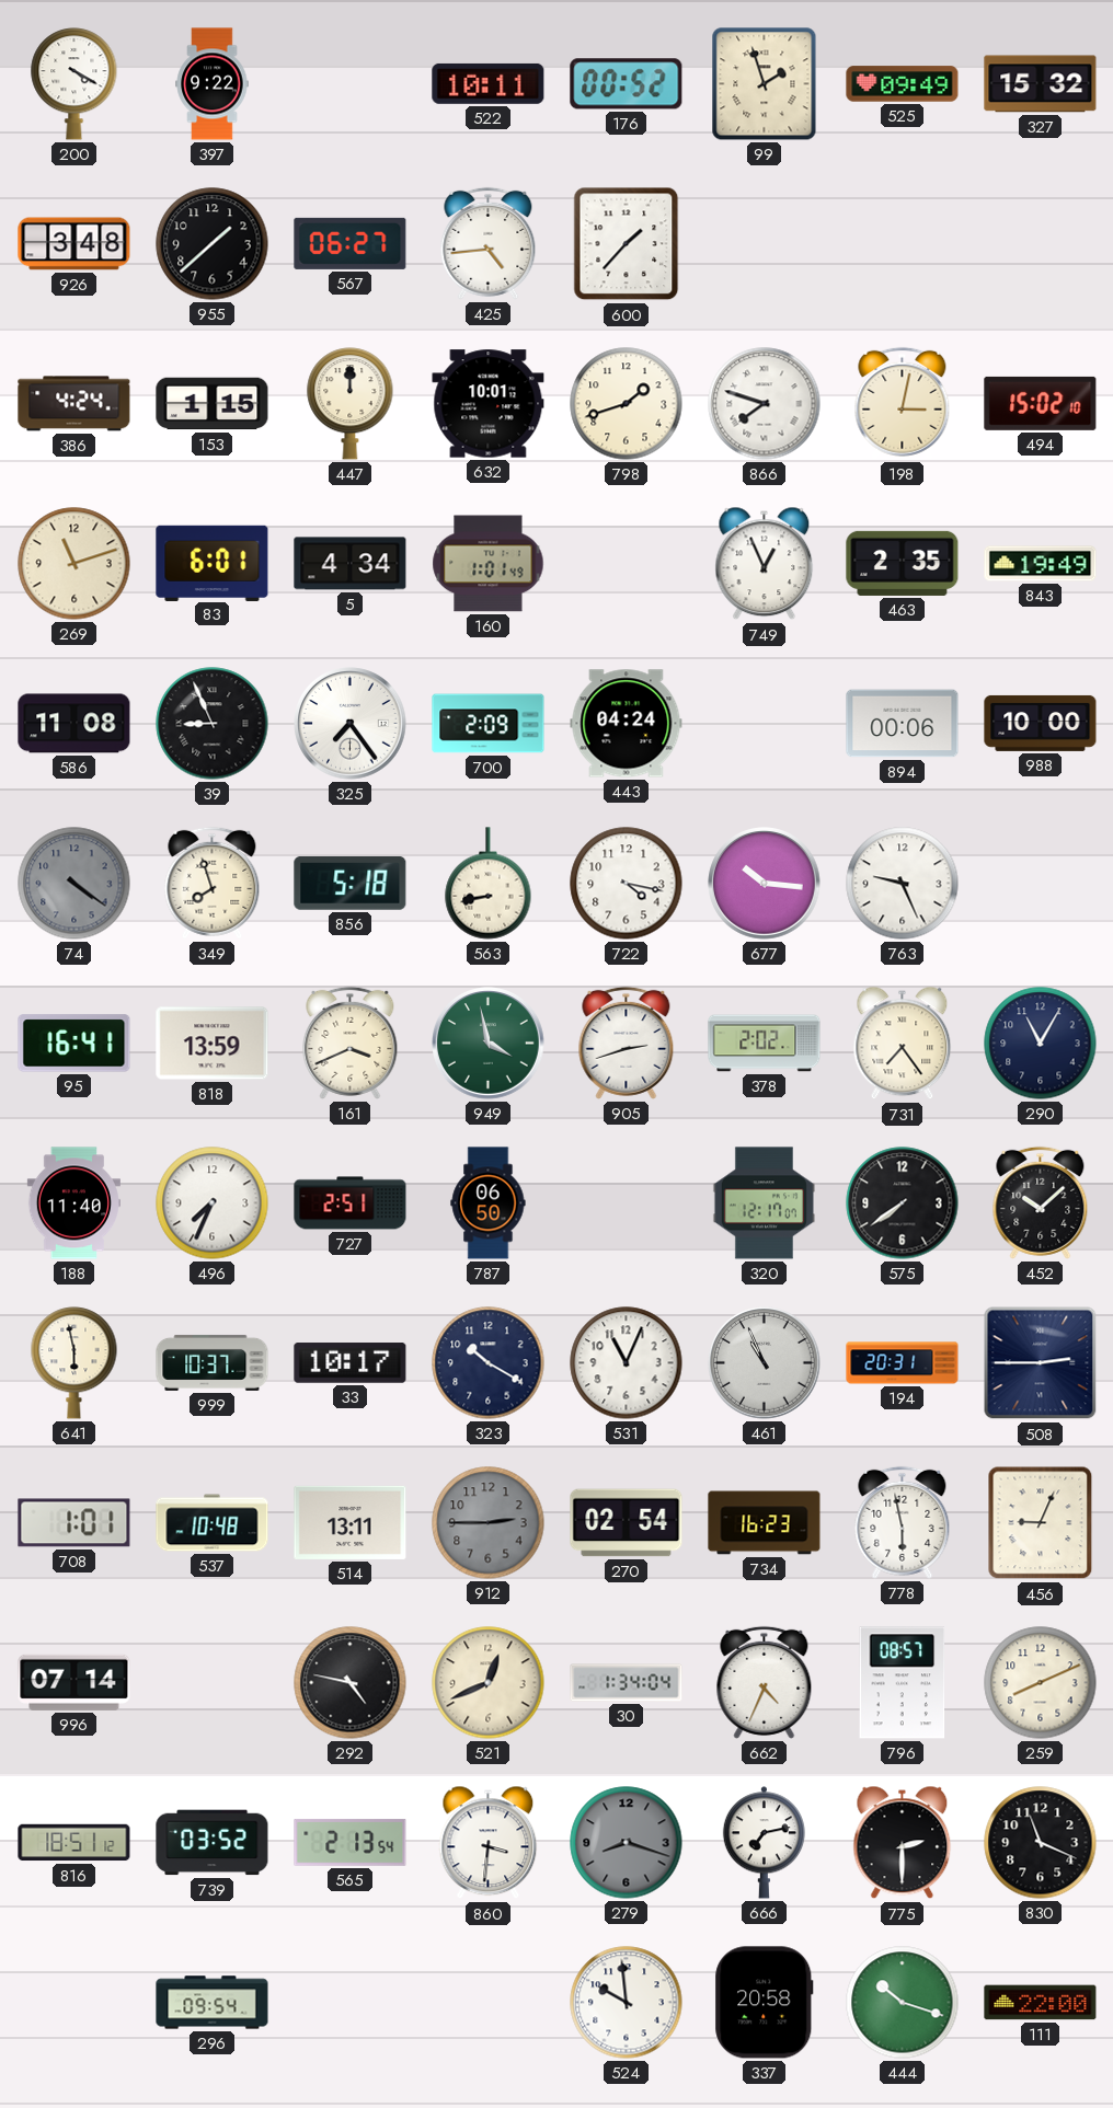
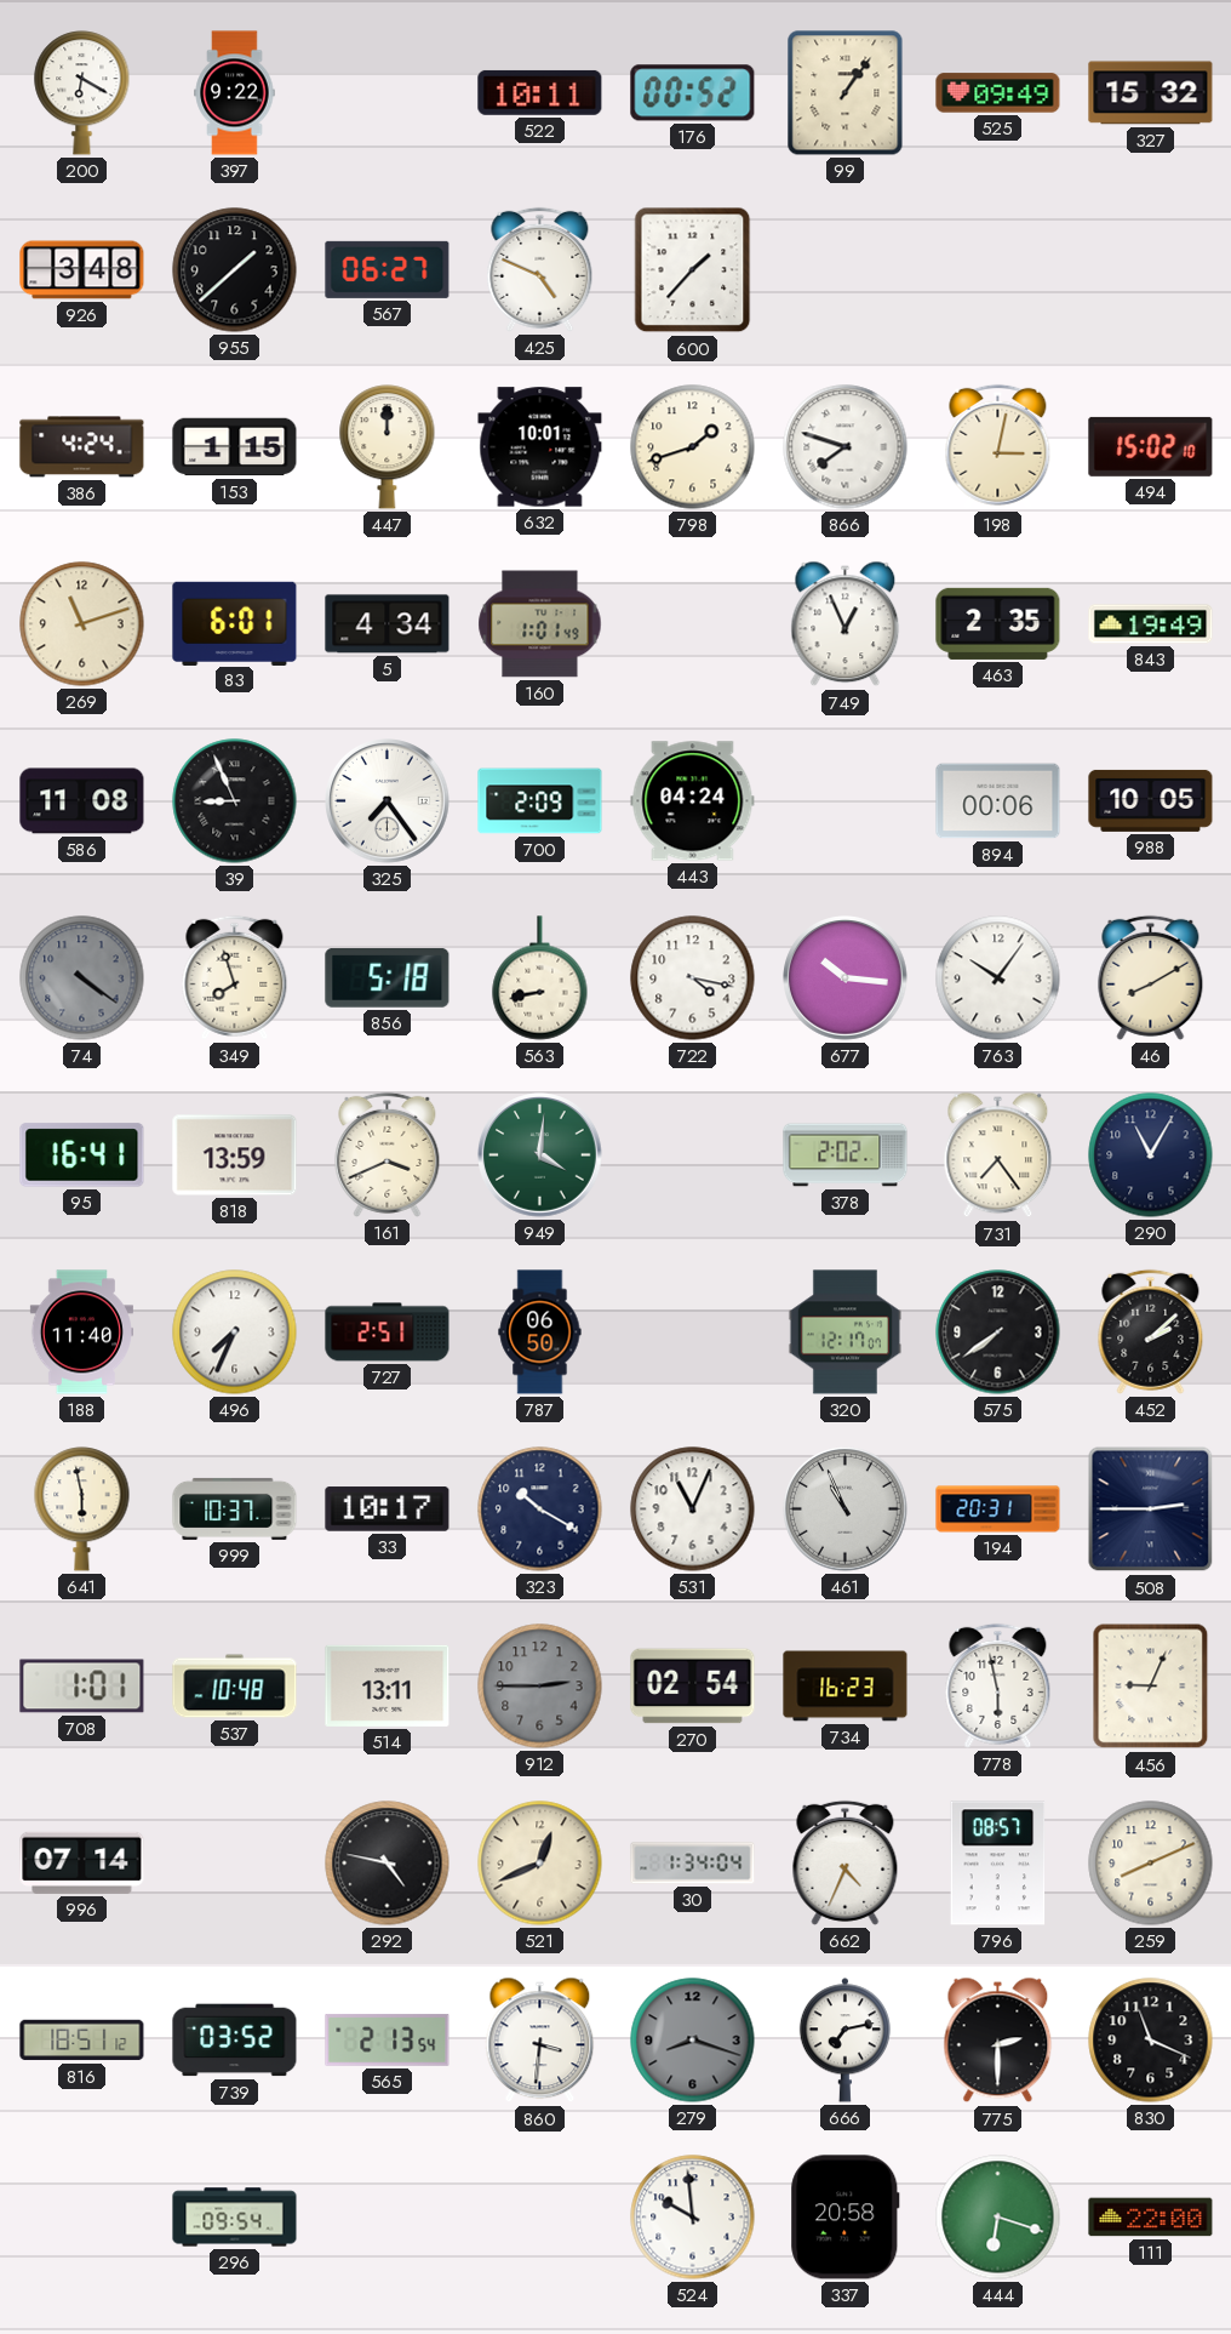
200: 4:20 -> 6:20 (82, 93)
99: 1:57 -> 1:06 (846, 93)
425: 4:44 -> 4:49 (540, 269)
988: 10:00 -> 10:05 (1151, 800)
763: 9:26 -> 10:06 (998, 978)
46: none -> 8:10 (1151, 977)
949: 3:58 -> 4:01 (540, 1155)
905: 2:42 -> none (627, 1043)
452: 10:08 -> 2:08 (1151, 1331)
444: 10:18 -> 6:18 (998, 2218)
